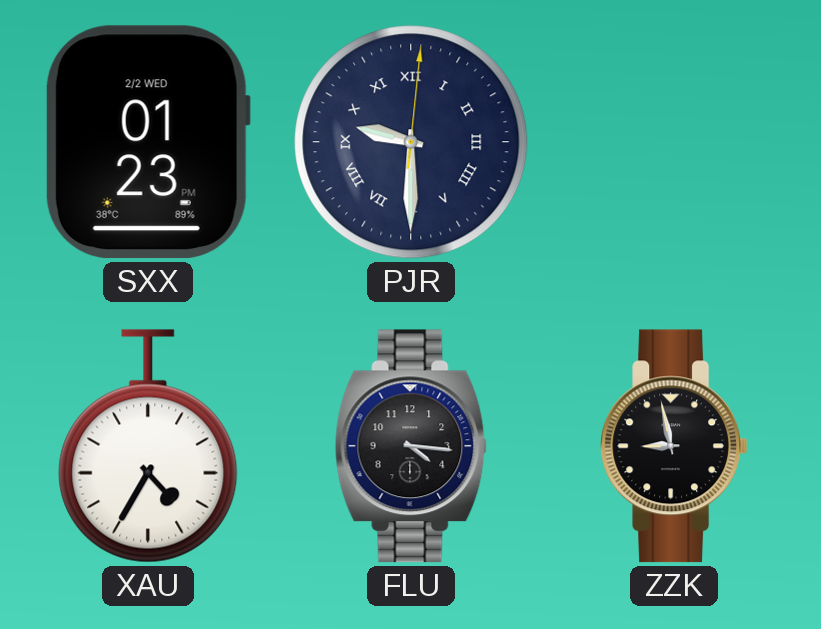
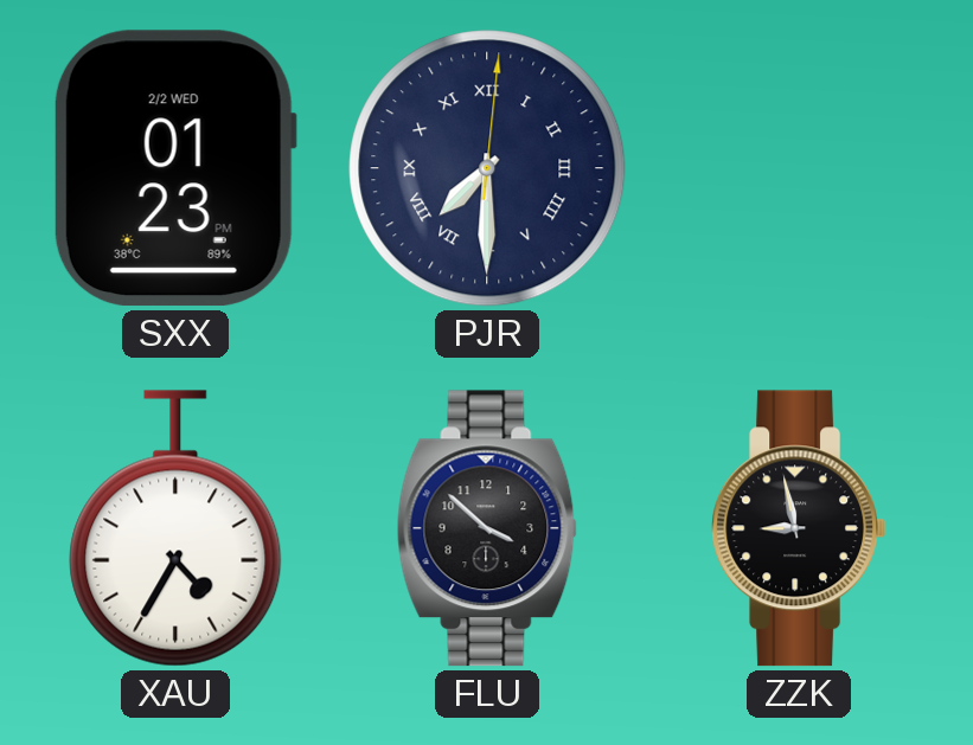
PJR: 9:30 -> 7:30 (487, 168)
FLU: 4:16 -> 3:52 (487, 528)
